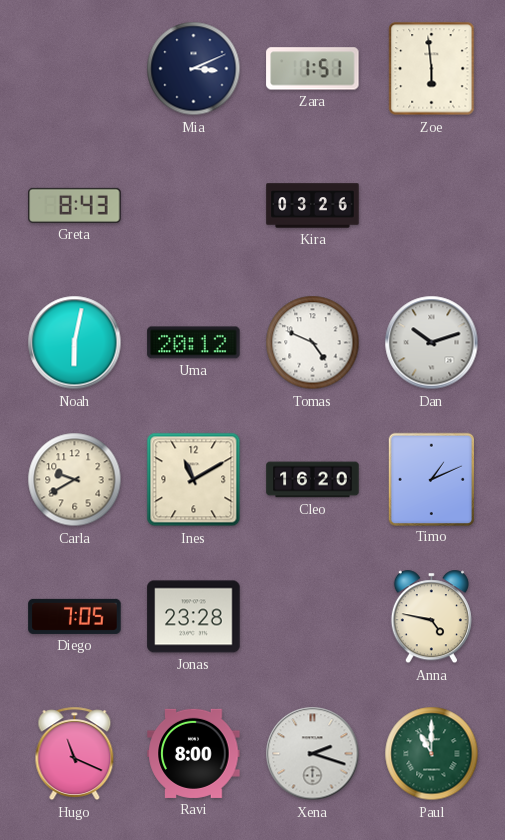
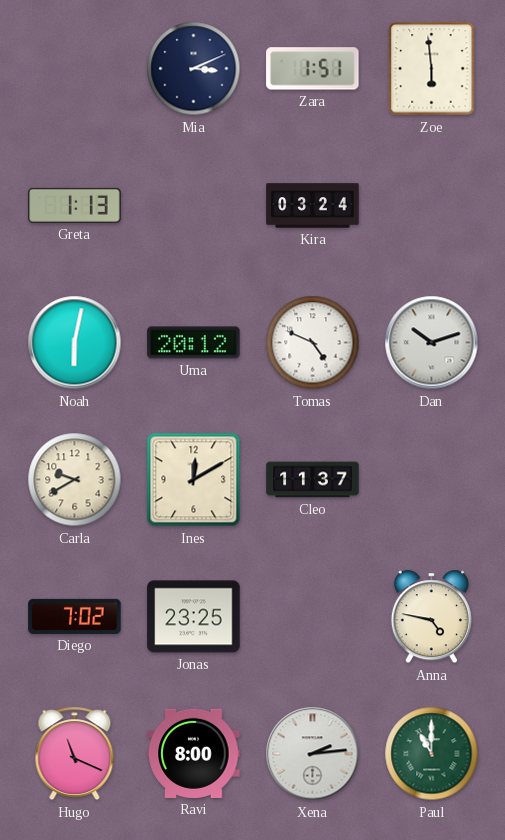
Greta: 8:43 -> 1:13 (75, 205)
Kira: 03:26 -> 03:24 (313, 206)
Ines: 11:10 -> 12:10 (194, 480)
Cleo: 16:20 -> 11:37 (313, 480)
Timo: 1:11 -> none (431, 479)
Diego: 7:05 -> 7:02 (75, 616)
Jonas: 23:28 -> 23:25 (194, 617)
Xena: 2:18 -> 2:14 (313, 754)
